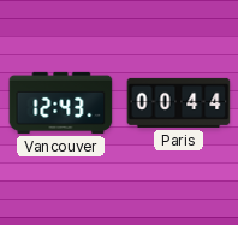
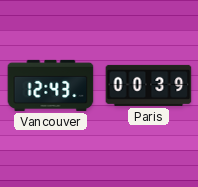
Paris: 00:44 -> 00:39 (149, 85)
